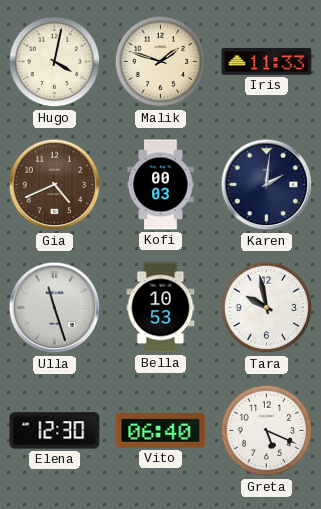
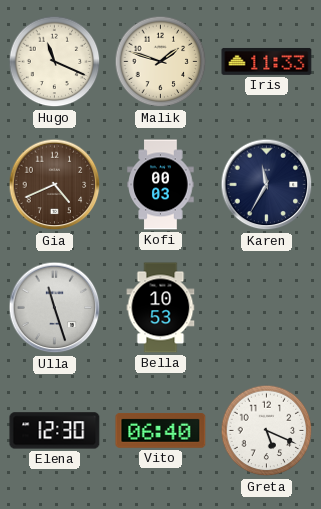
Hugo: 4:02 -> 11:19 (55, 62)
Karen: 2:01 -> 11:35 (267, 185)
Tara: 9:58 -> none (267, 308)
